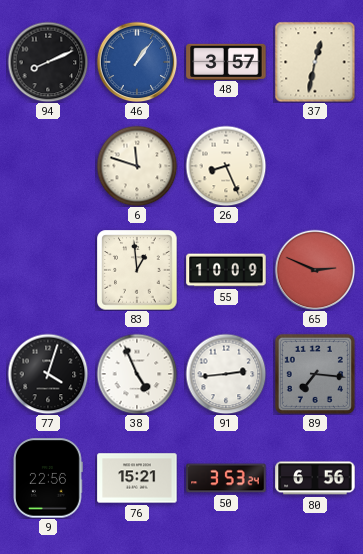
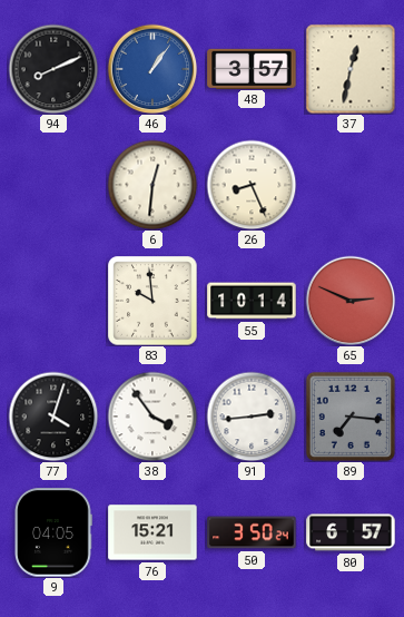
6: 11:48 -> 12:31 (152, 185)
83: 12:59 -> 9:59 (152, 301)
55: 10:09 -> 10:14 (252, 301)
38: 4:56 -> 3:54 (152, 417)
9: 22:56 -> 04:05 (53, 532)
50: 3:53 -> 3:50 (252, 532)
80: 6:56 -> 6:57 (351, 532)
